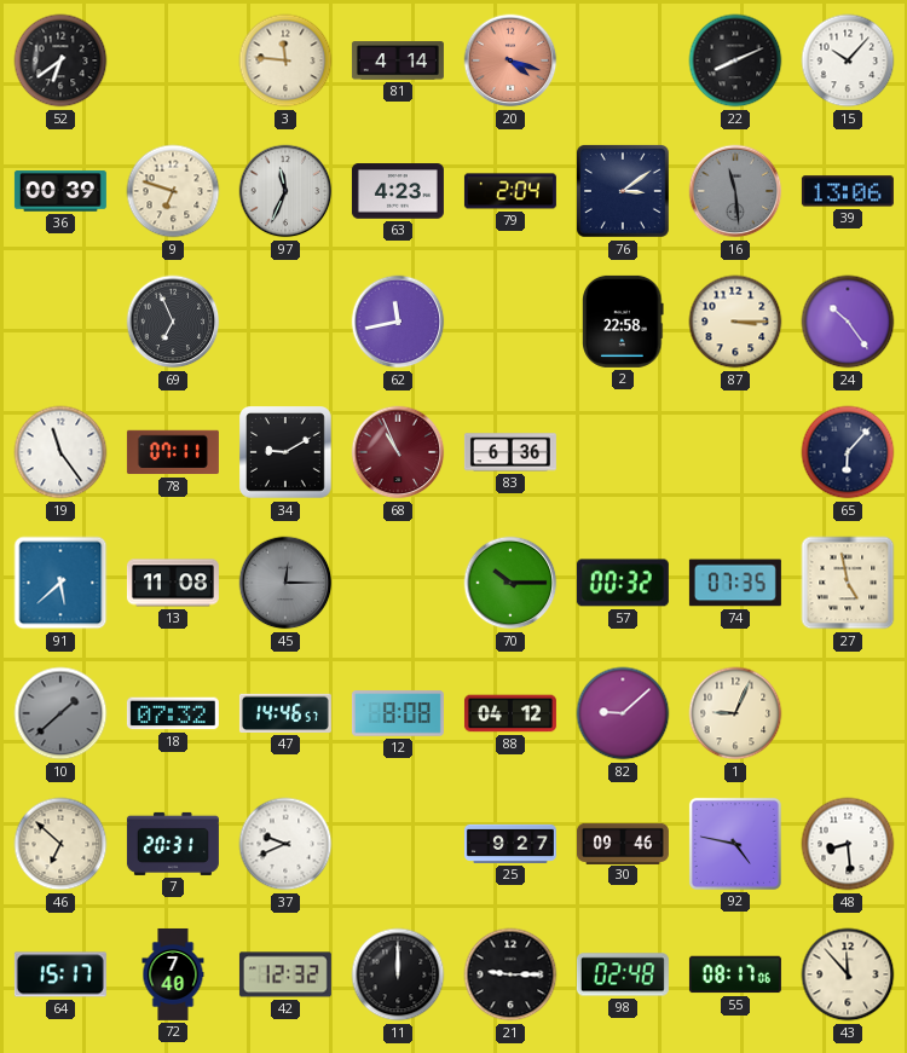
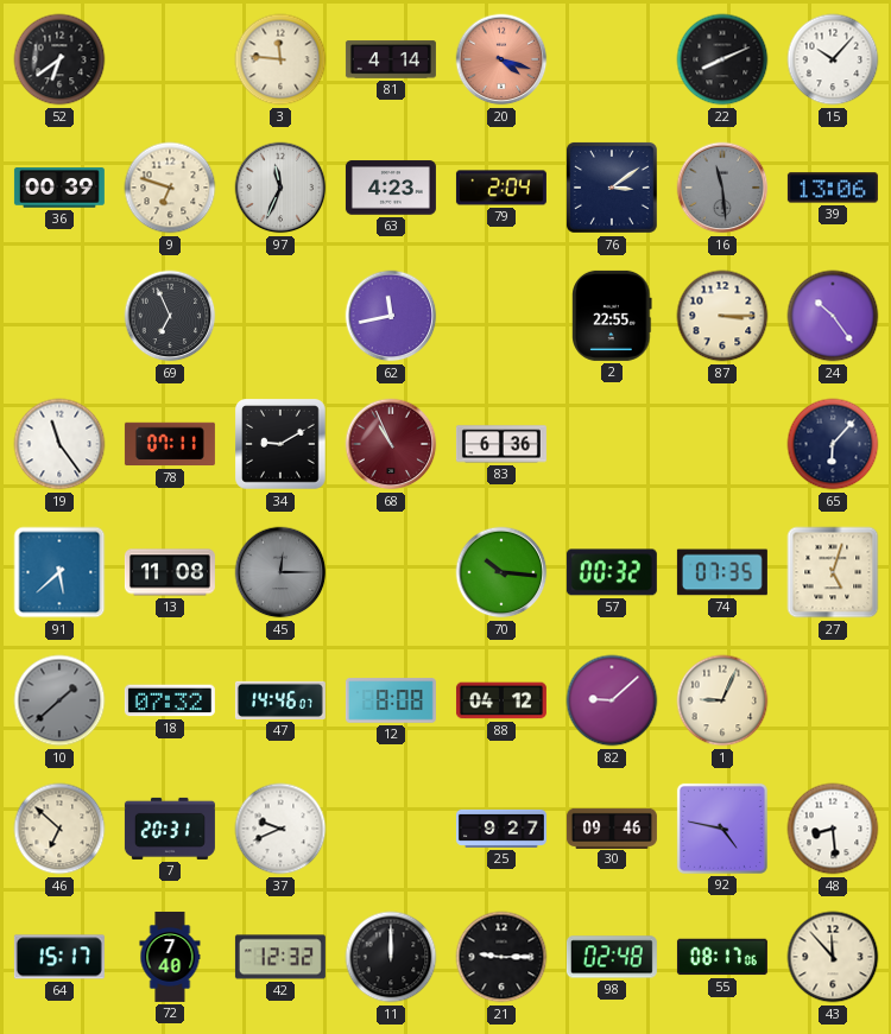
2: 22:58 -> 22:55 (612, 316)
70: 10:15 -> 10:16 (501, 572)
27: 4:58 -> 5:03 (833, 572)
47: 14:46:57 -> 14:46:07 (280, 700)
